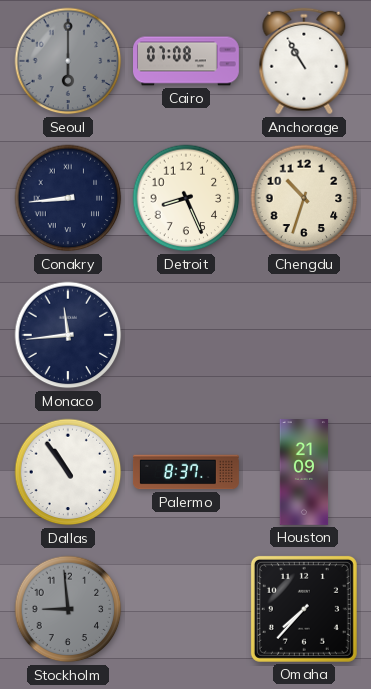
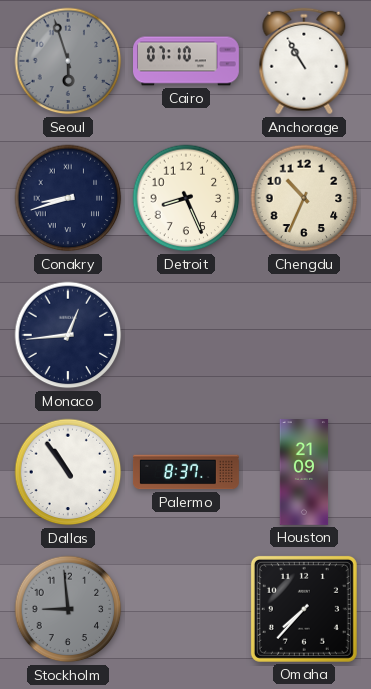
Seoul: 6:00 -> 5:57 (68, 61)
Cairo: 07:08 -> 07:10 (187, 61)
Conakry: 8:44 -> 8:42 (68, 198)
Chengdu: 10:33 -> 10:34 (304, 198)
Monaco: 11:44 -> 12:44 (68, 335)
